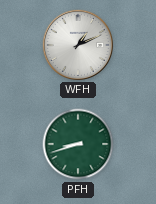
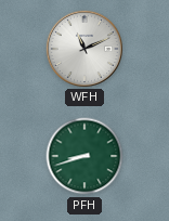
WFH: 1:11 -> 11:11 (83, 48)
